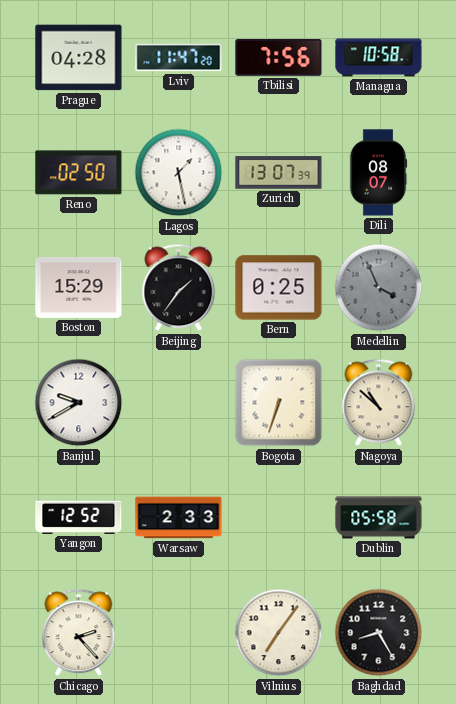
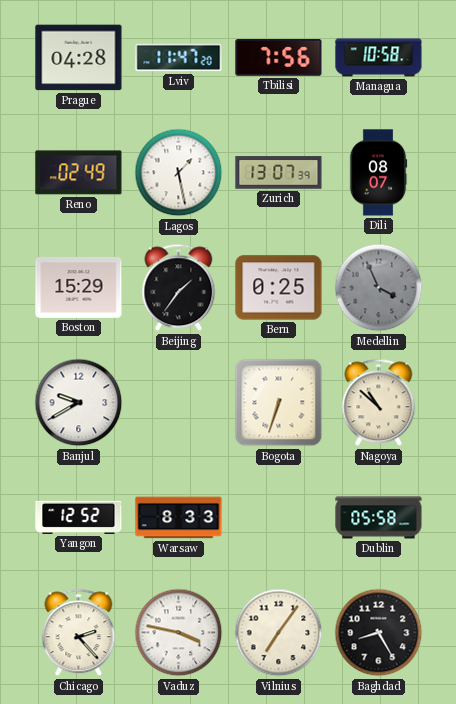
Reno: 02:50 -> 02:49 (79, 173)
Warsaw: 2:33 -> 8:33 (179, 518)
Vaduz: none -> 3:47 (179, 633)
